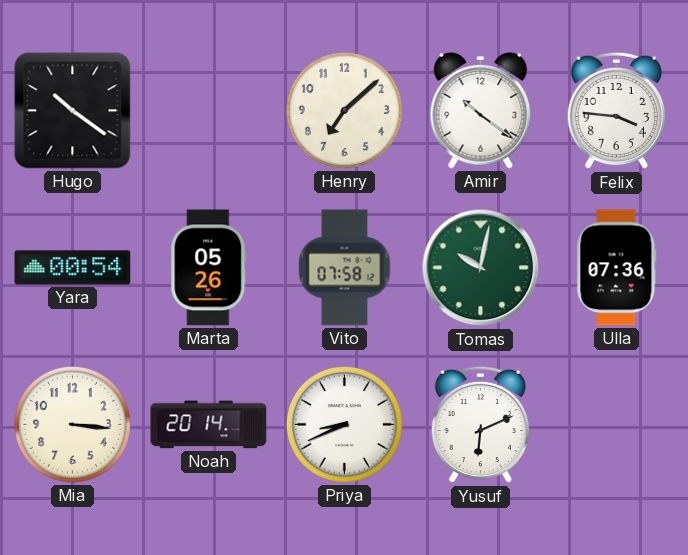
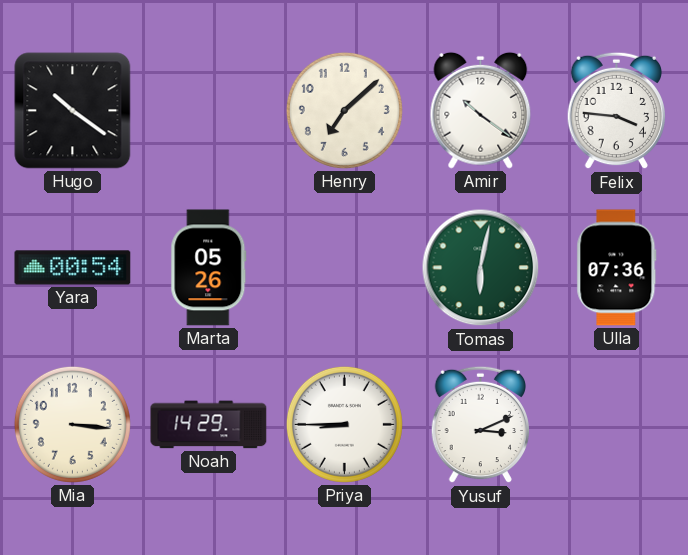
Vito: 07:58 -> none (345, 268)
Tomas: 10:02 -> 6:02 (481, 268)
Noah: 20:14 -> 14:29 (209, 425)
Priya: 8:41 -> 8:45 (344, 424)
Yusuf: 6:11 -> 3:11 (480, 425)
